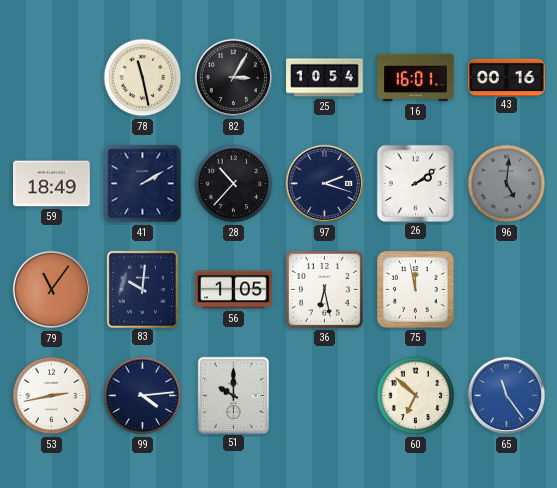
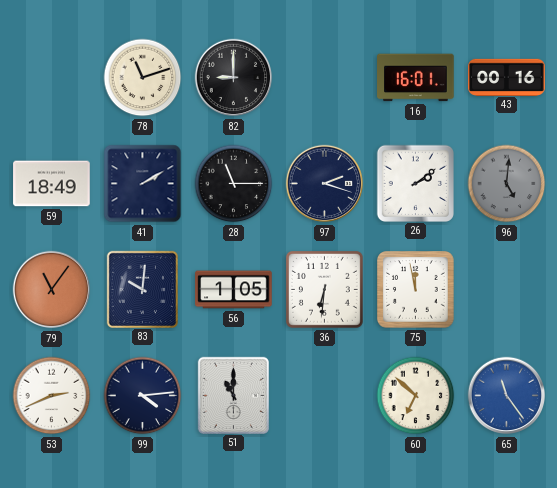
78: 11:28 -> 11:12 (143, 78)
82: 3:05 -> 9:00 (234, 78)
25: 10:54 -> none (325, 78)
28: 10:37 -> 11:15 (234, 184)
36: 6:28 -> 6:31 (324, 289)
53: 2:43 -> 2:41 (52, 396)
51: 10:00 -> 11:00 (233, 395)
